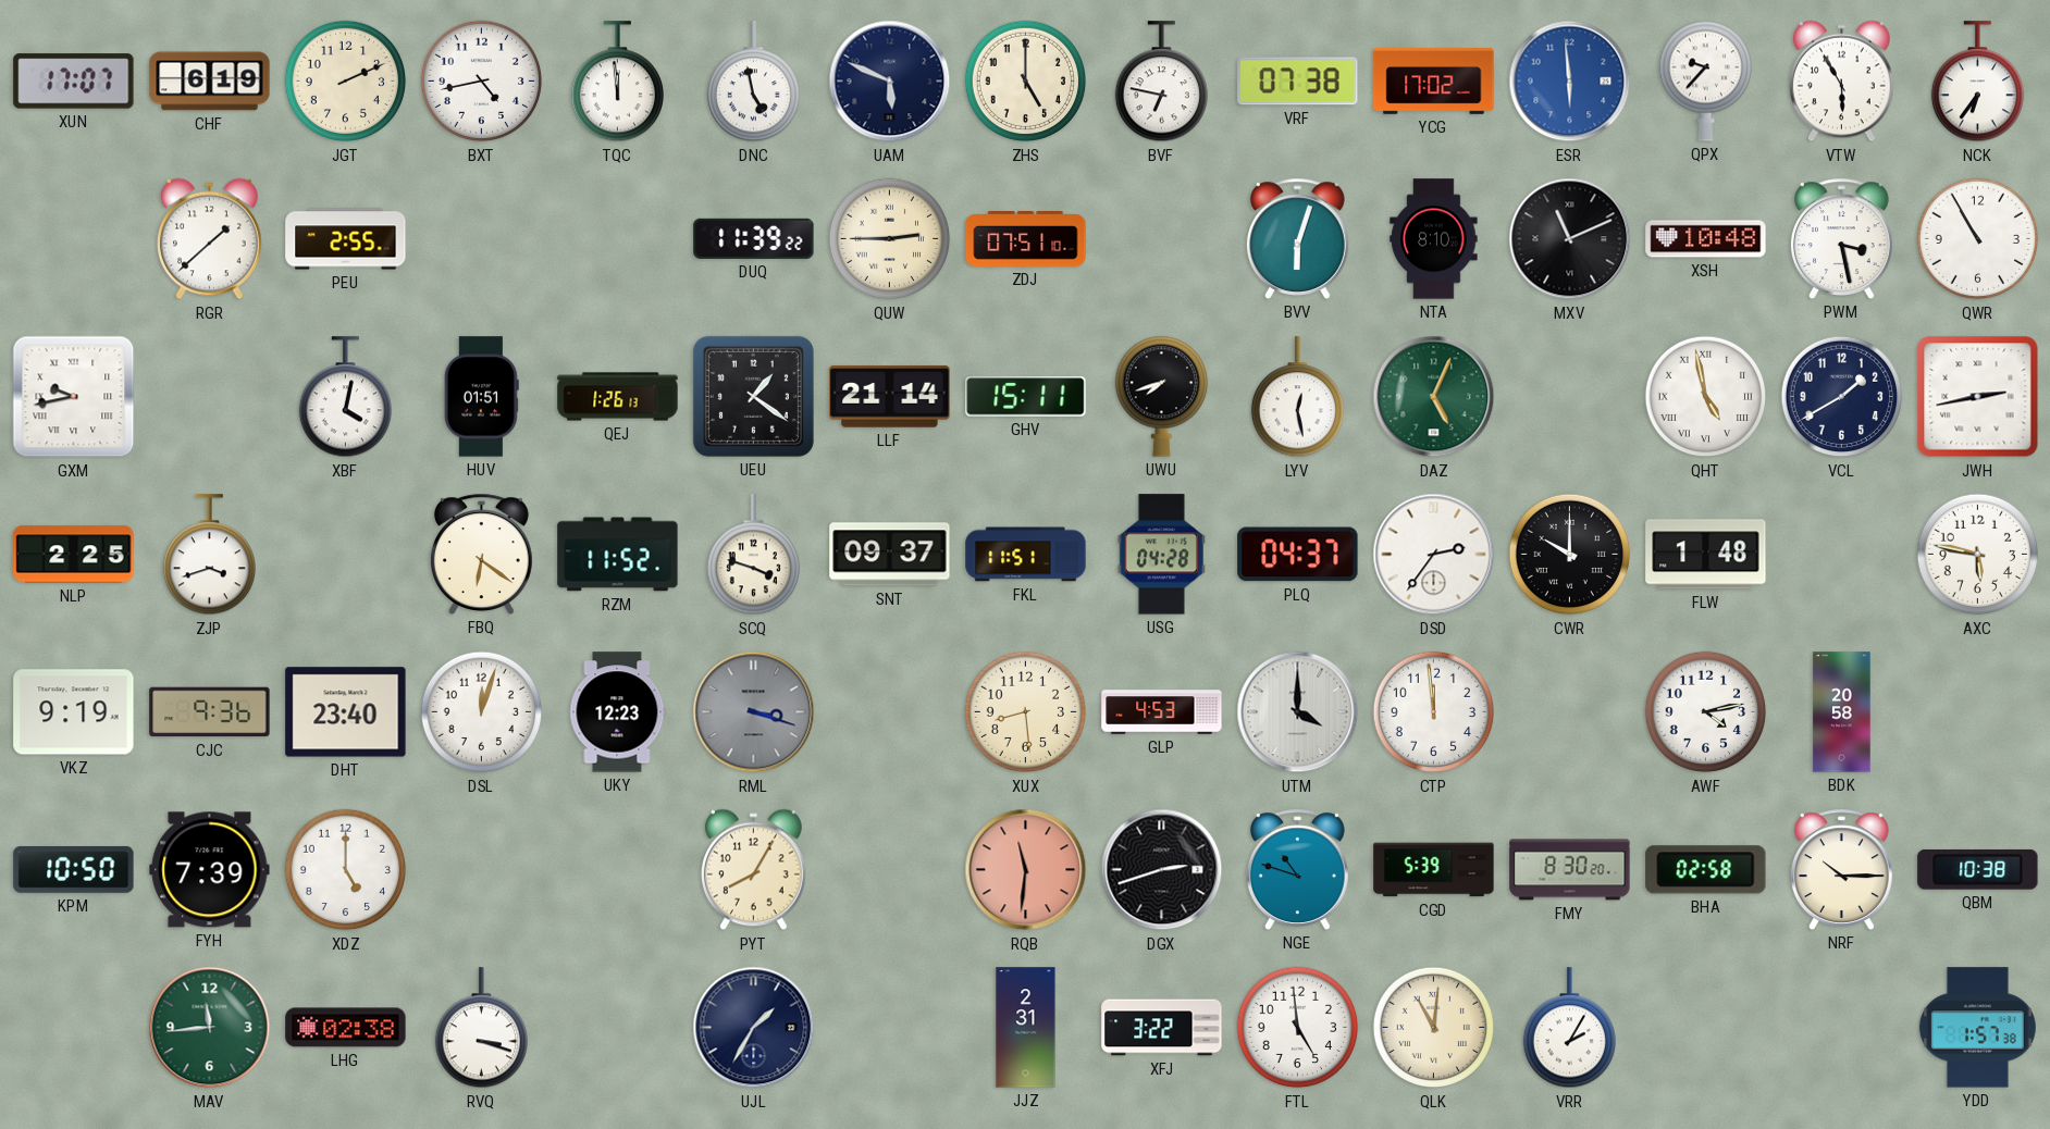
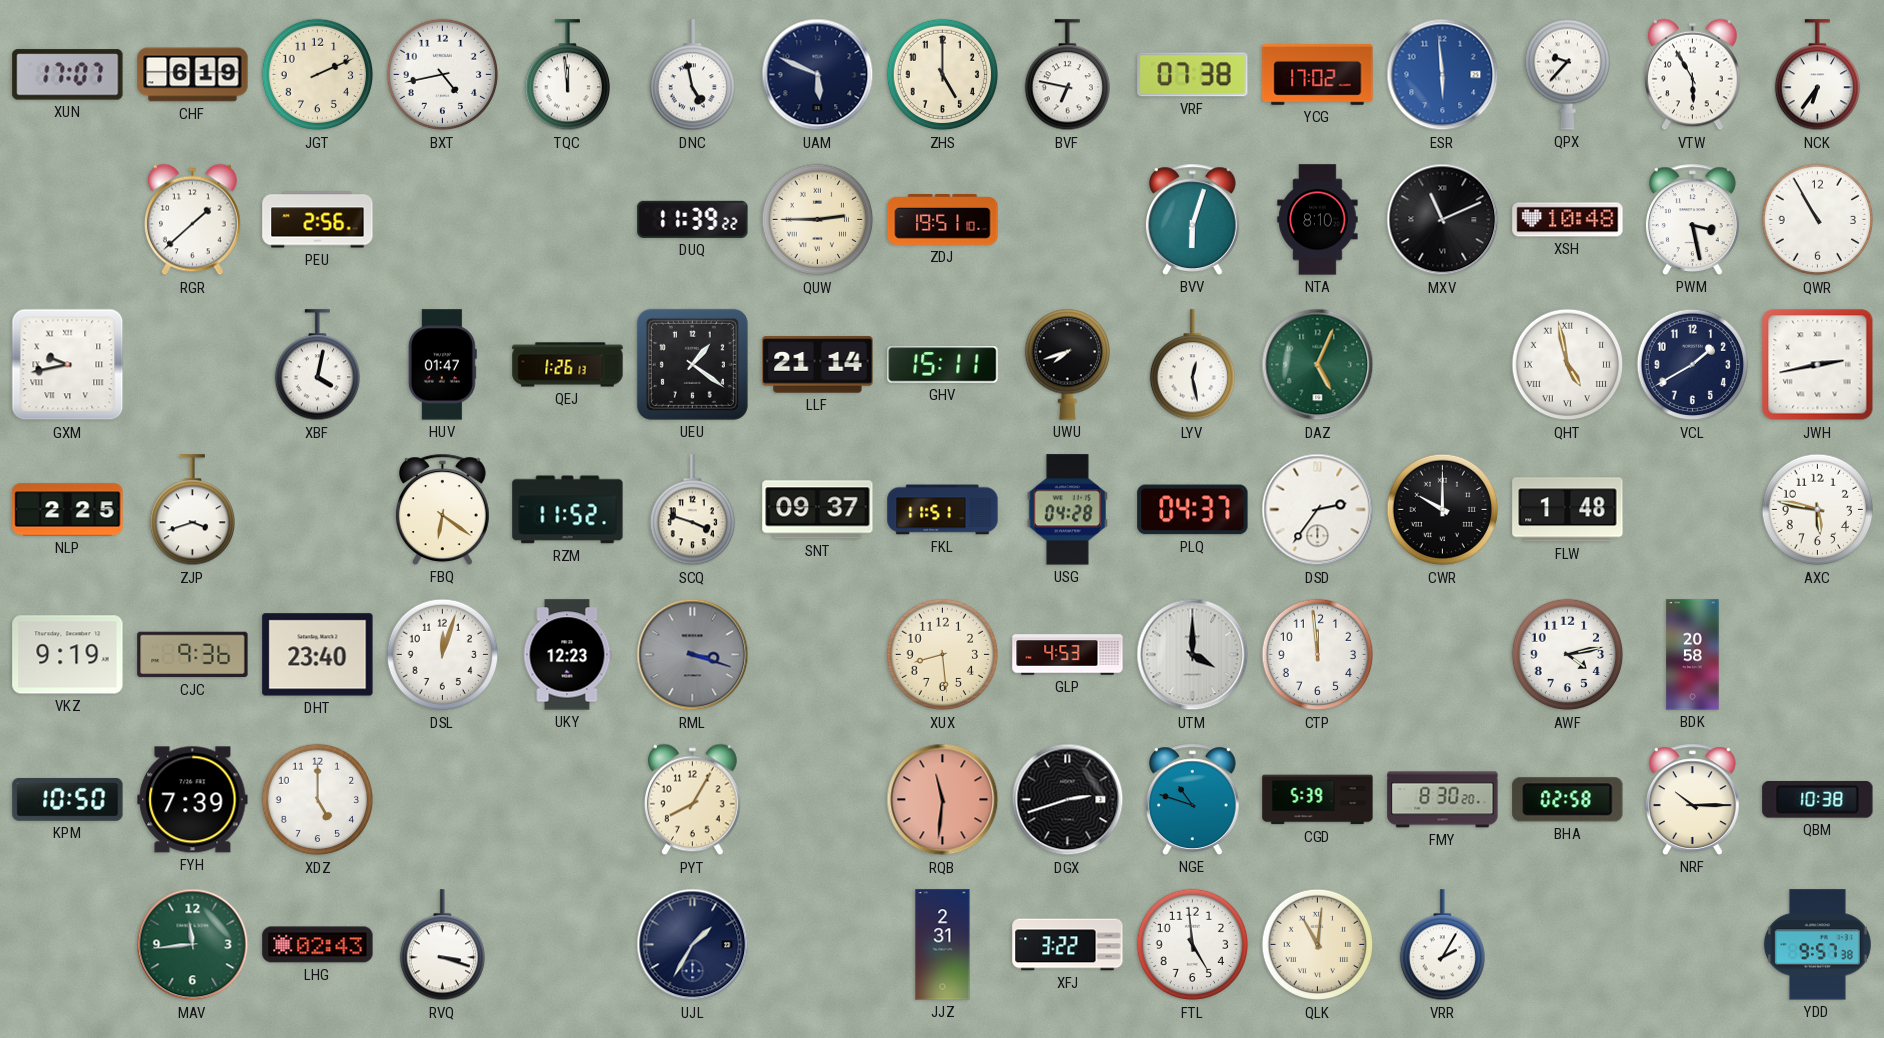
PEU: 2:55 -> 2:56 (318, 220)
ZDJ: 07:51 -> 19:51 (943, 220)
HUV: 01:51 -> 01:47 (442, 365)
LHG: 02:38 -> 02:43 (318, 945)
YDD: 1:57 -> 9:57 (1817, 945)
